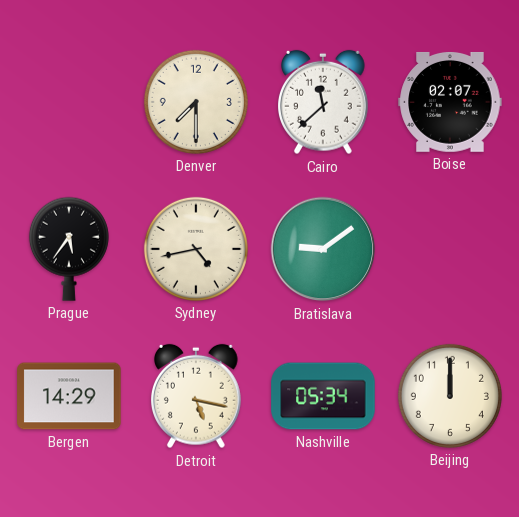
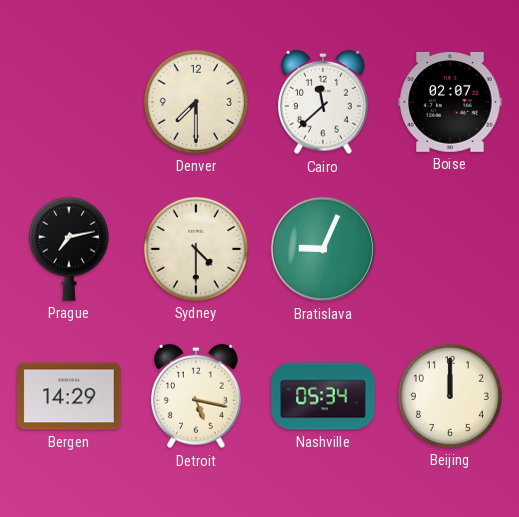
Prague: 5:36 -> 7:13 (69, 249)
Sydney: 4:43 -> 4:30 (196, 249)
Bratislava: 9:09 -> 9:04 (323, 249)
